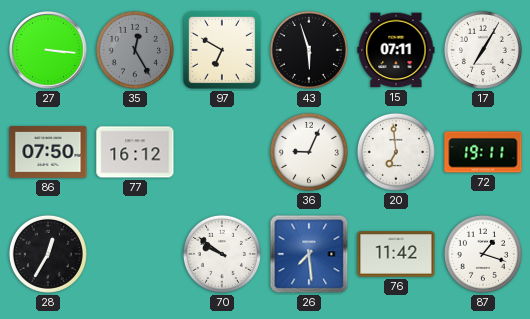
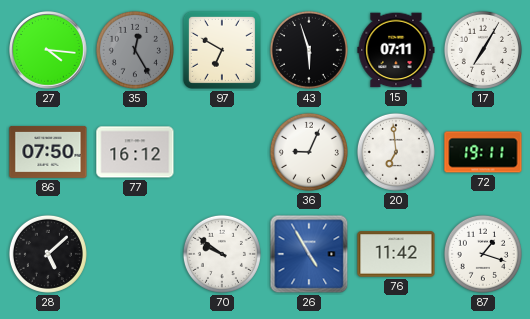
27: 3:16 -> 4:16 (48, 50)
28: 12:35 -> 5:08 (48, 254)
26: 7:29 -> 4:55 (309, 254)
